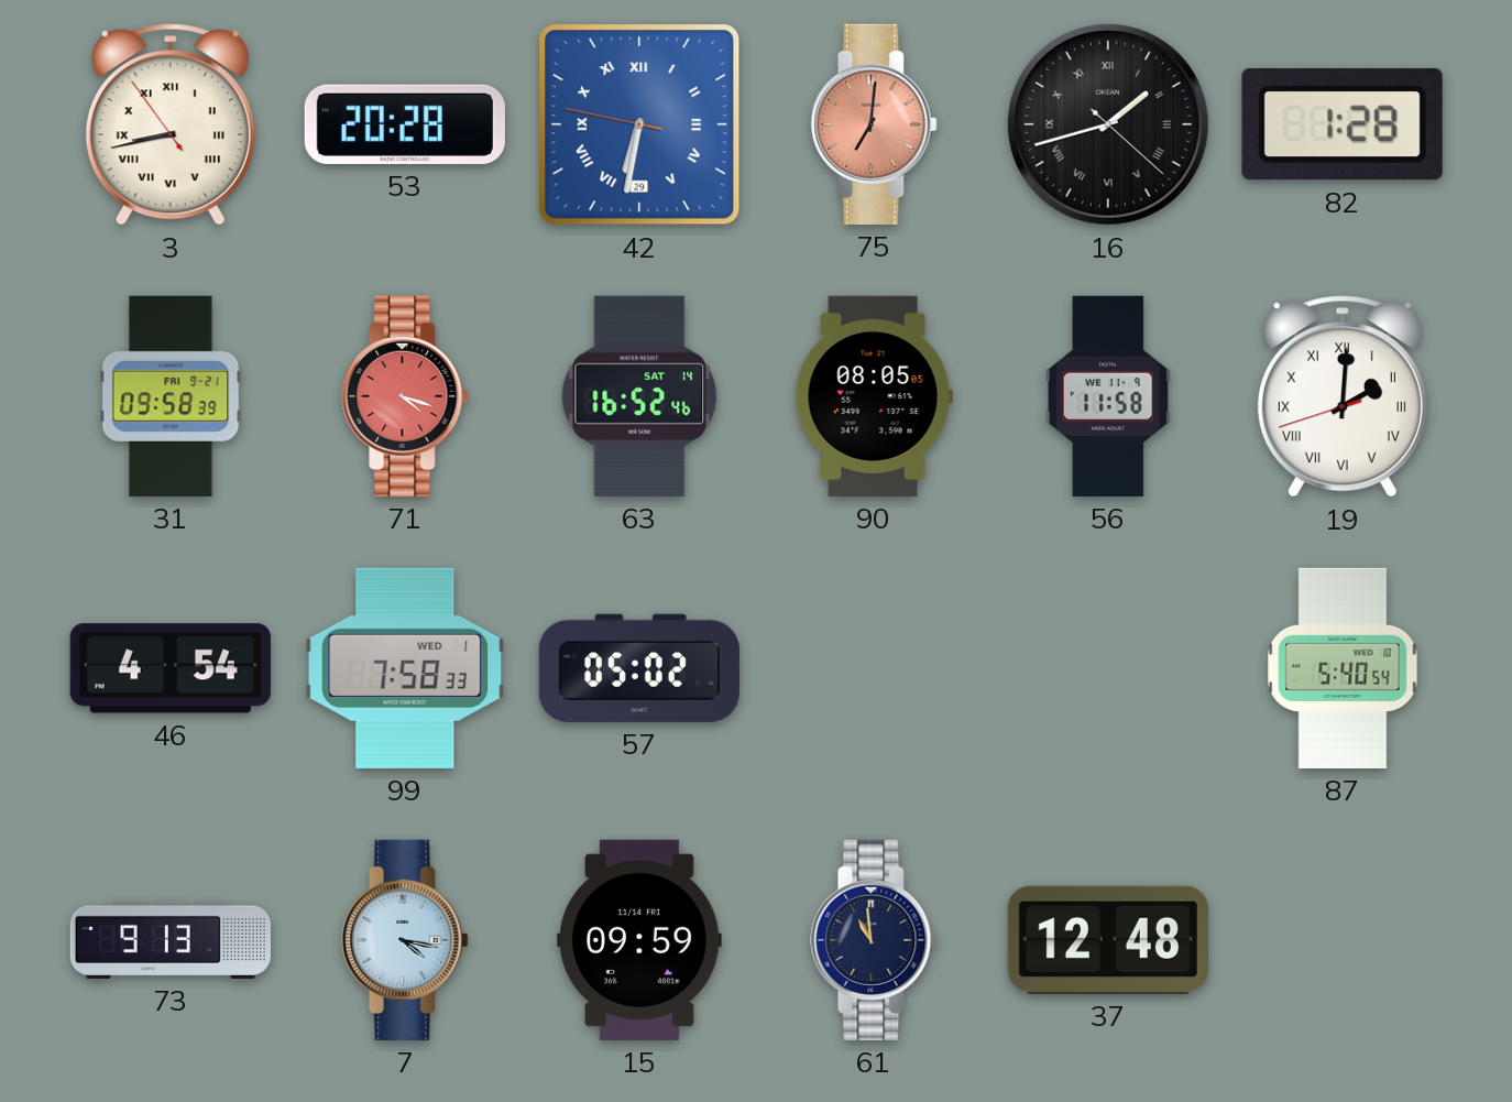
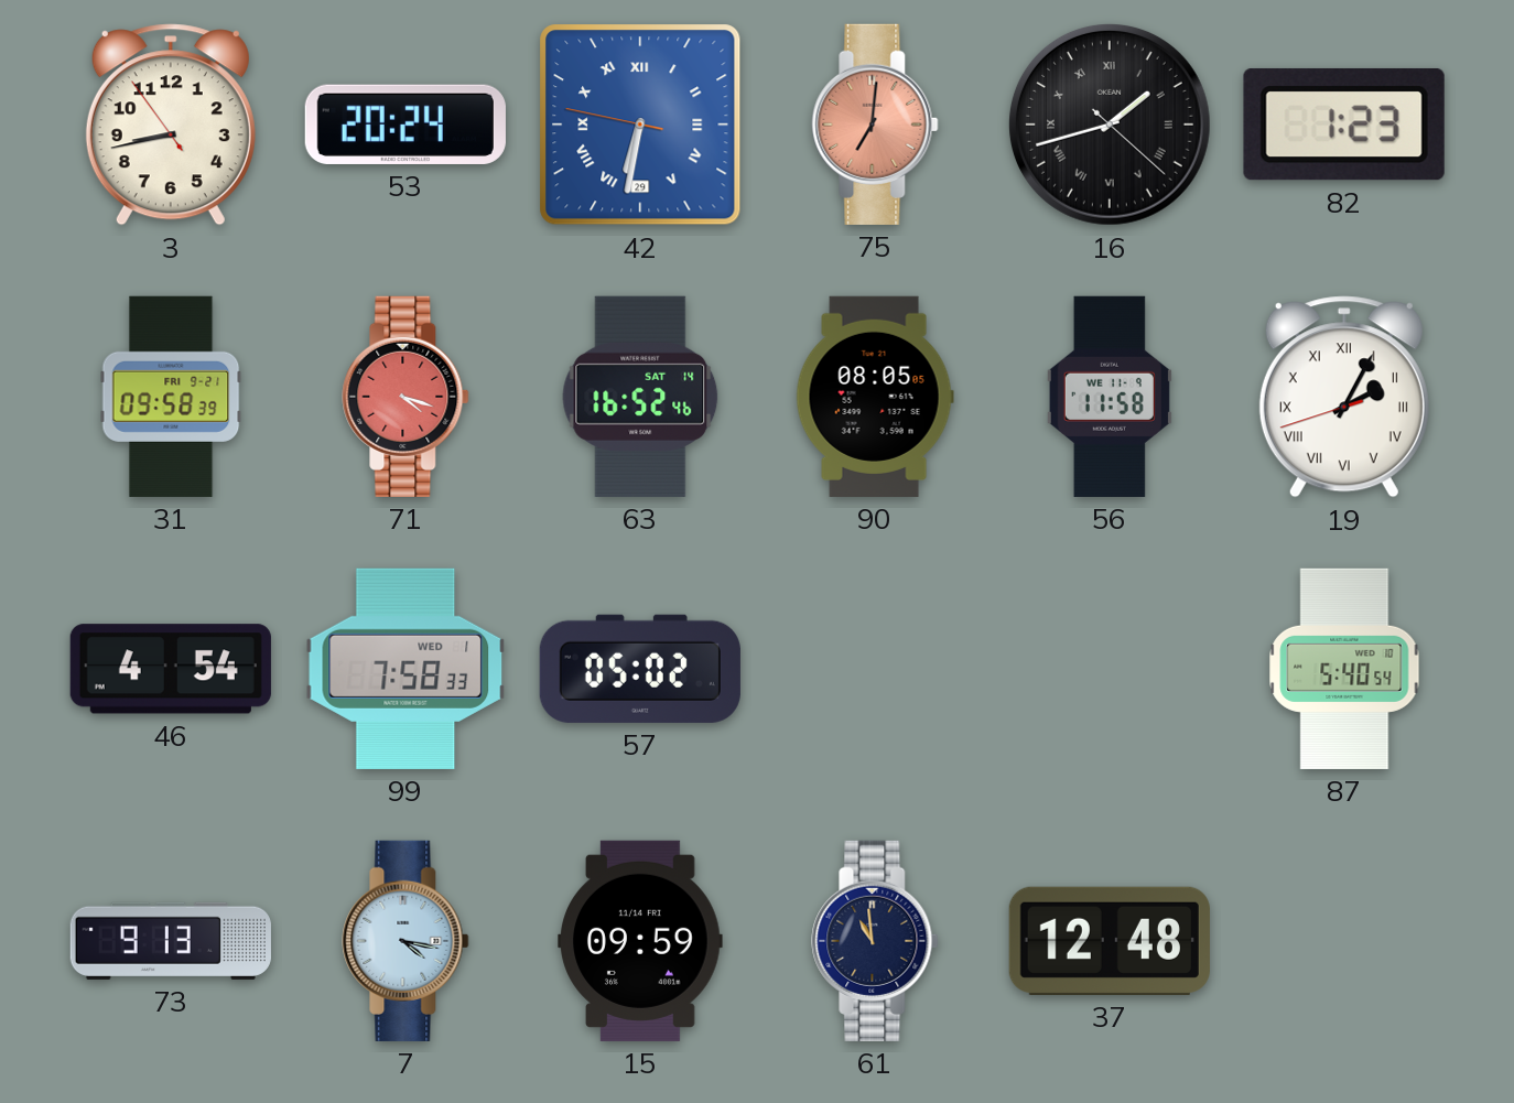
3 numerals: Roman -> Arabic (171, 125)
53: 20:28 -> 20:24 (405, 125)
82: 1:28 -> 1:23 (1344, 125)
19: 2:00 -> 2:04 (1344, 397)
